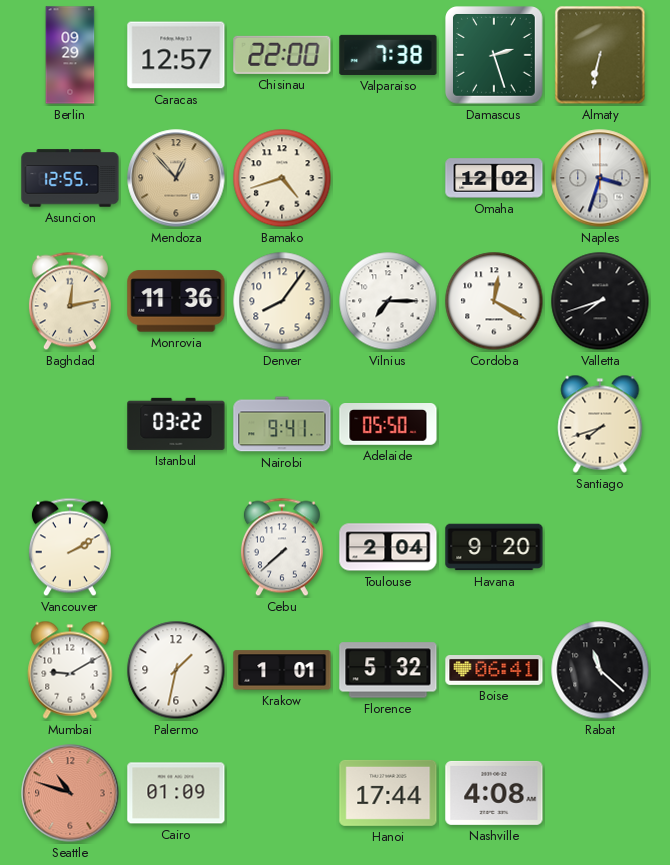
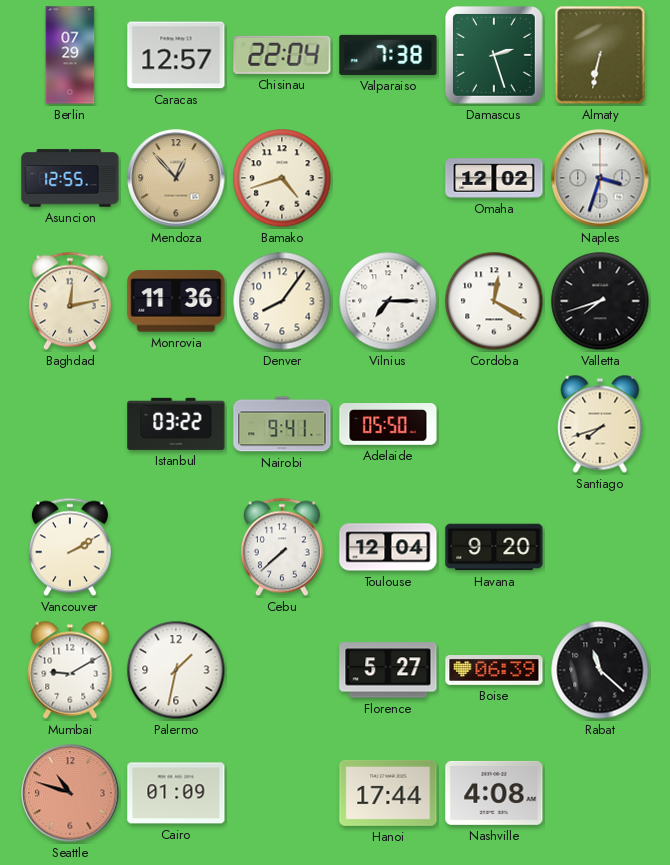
Berlin: 09:29 -> 07:29 (70, 55)
Chisinau: 22:00 -> 22:04 (282, 55)
Toulouse: 2:04 -> 12:04 (388, 547)
Krakow: 1:01 -> none (282, 670)
Florence: 5:32 -> 5:27 (388, 670)
Boise: 06:41 -> 06:39 (494, 671)
